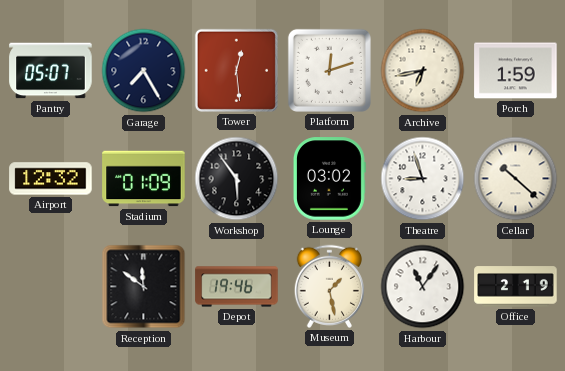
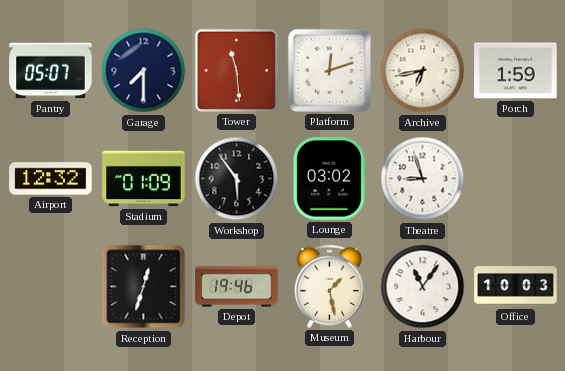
Garage: 7:25 -> 7:30 (144, 71)
Tower: 12:29 -> 11:29 (236, 70)
Cellar: 10:22 -> none (516, 179)
Reception: 11:51 -> 12:33 (144, 287)
Office: 2:19 -> 10:03 (516, 287)
